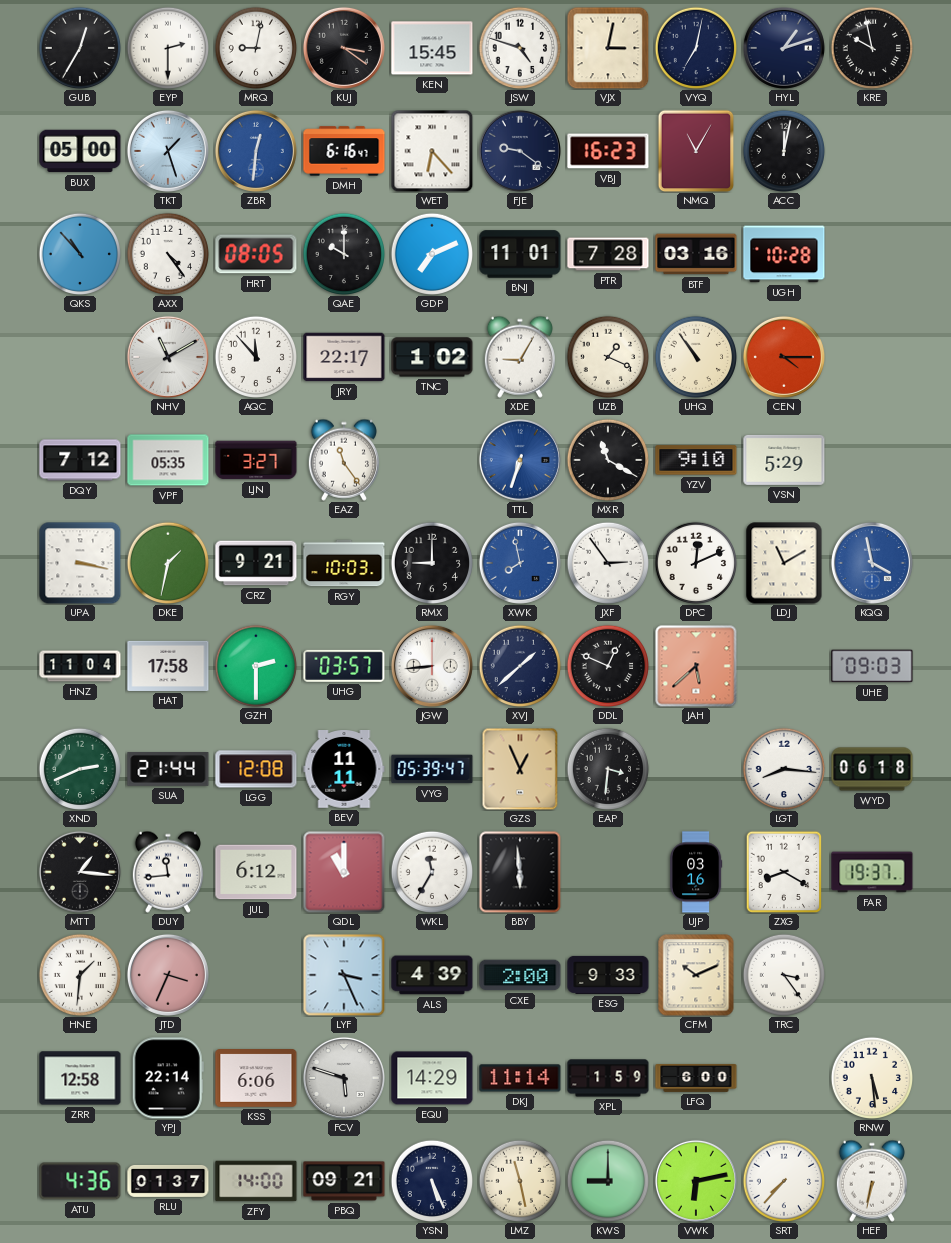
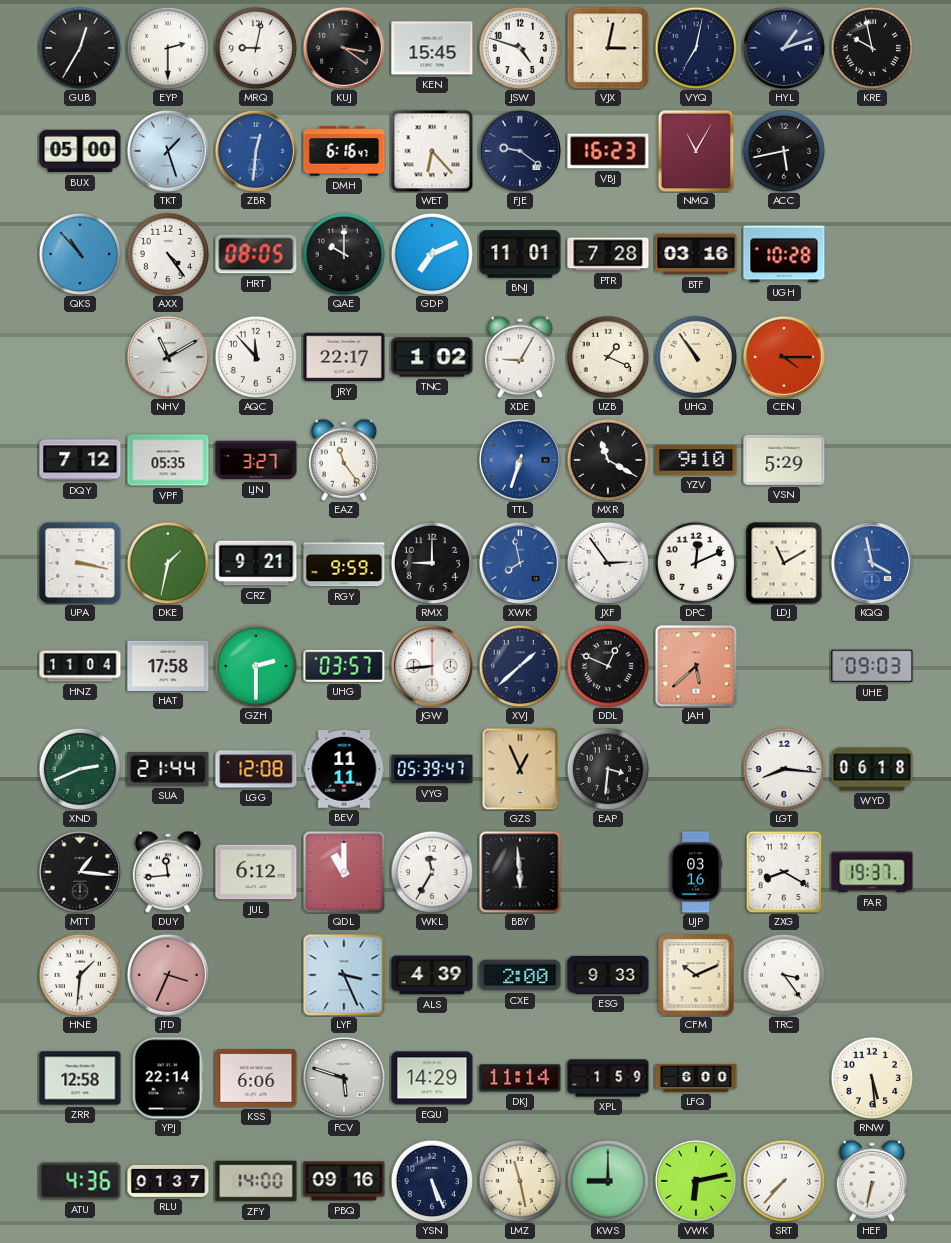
ACC: 12:02 -> 5:43 (783, 150)
RGY: 10:03 -> 9:59 (344, 563)
PBQ: 09:21 -> 09:16 (344, 1181)
